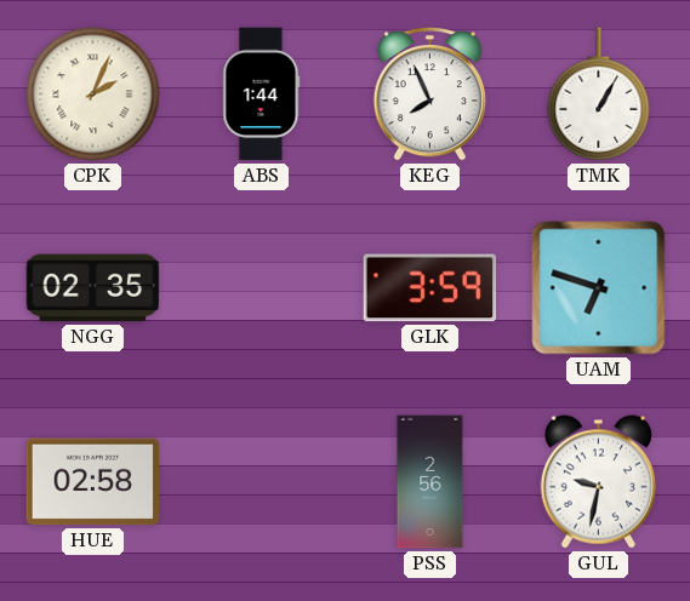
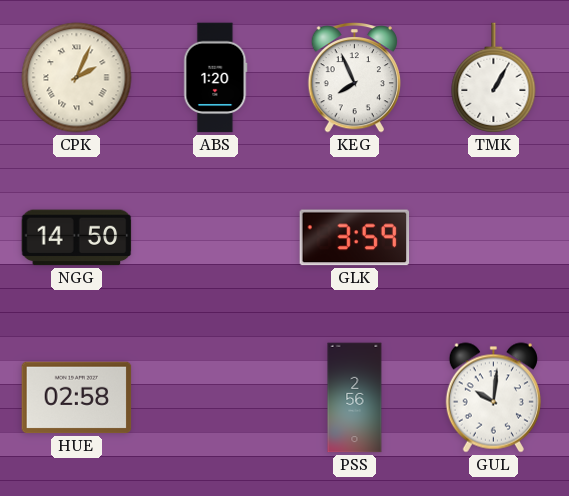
ABS: 1:44 -> 1:20 (216, 78)
NGG: 02:35 -> 14:50 (77, 238)
UAM: 6:48 -> none (599, 288)
GUL: 9:32 -> 10:01 (493, 398)
